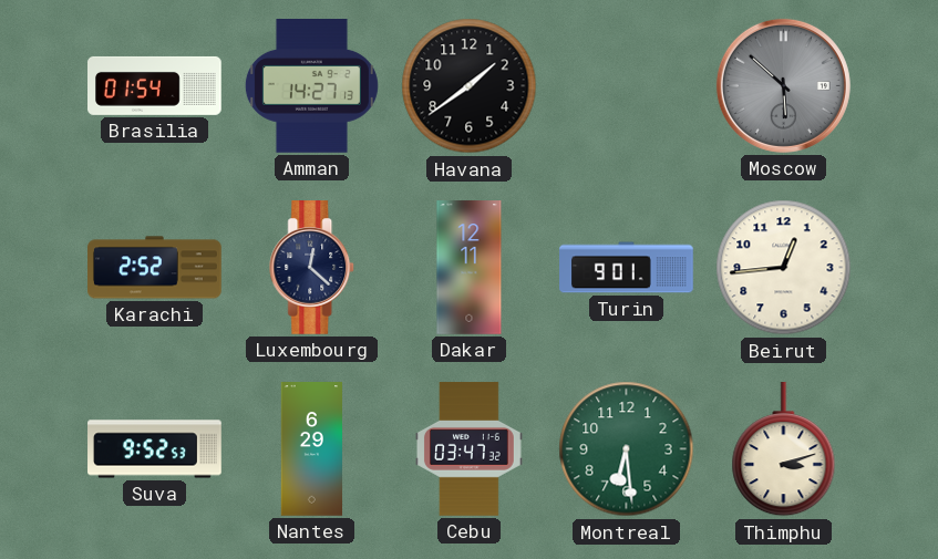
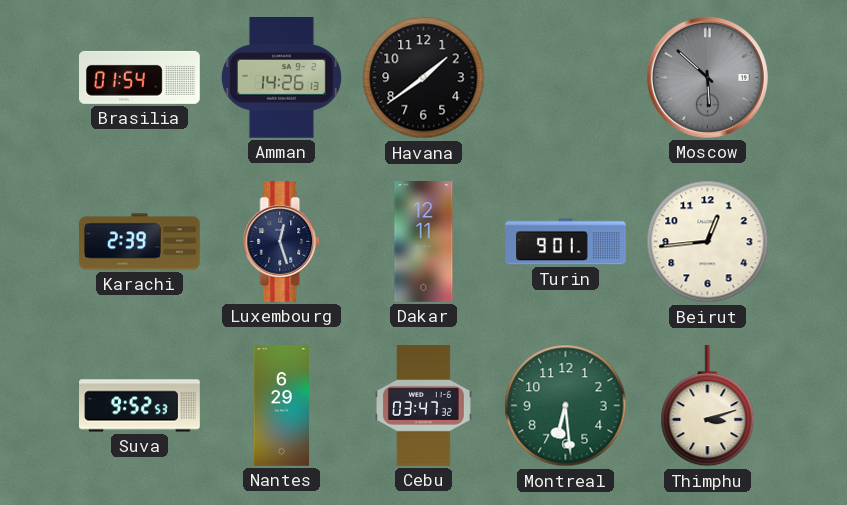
Amman: 14:27 -> 14:26 (281, 78)
Karachi: 2:52 -> 2:39 (140, 242)
Luxembourg: 12:22 -> 12:27 (282, 242)
